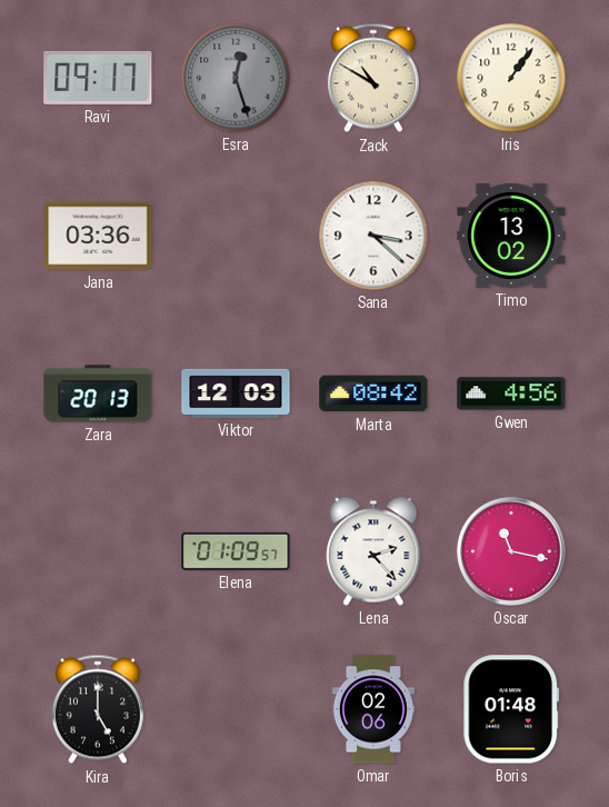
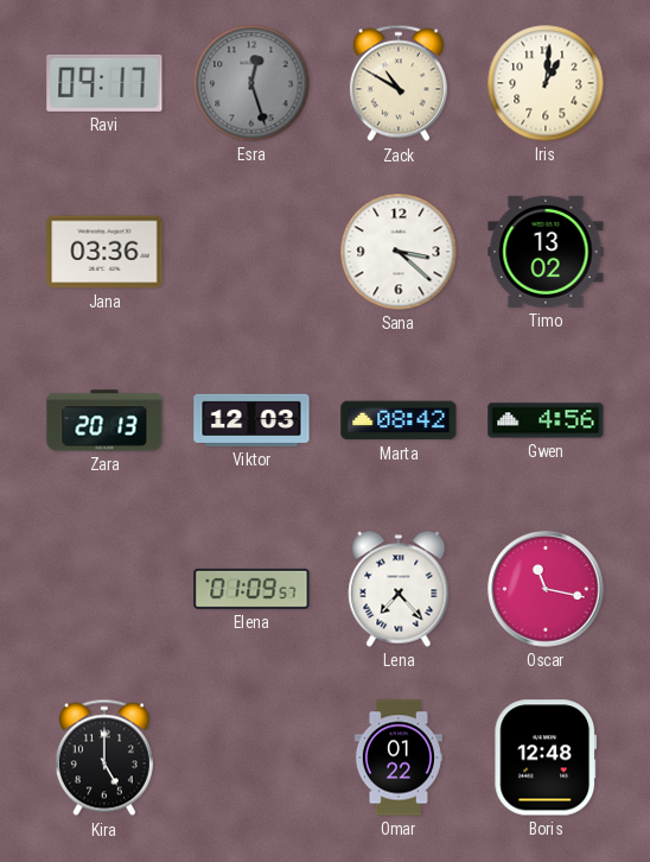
Iris: 1:06 -> 1:01 (546, 83)
Lena: 2:23 -> 7:23 (399, 589)
Omar: 02:06 -> 01:22 (399, 758)
Boris: 01:48 -> 12:48 (546, 758)
